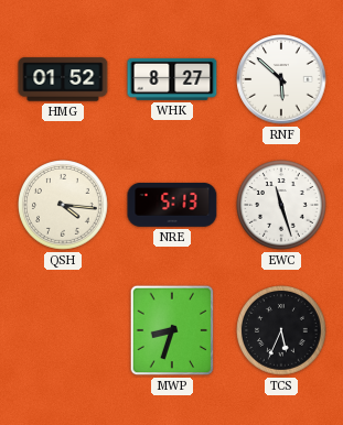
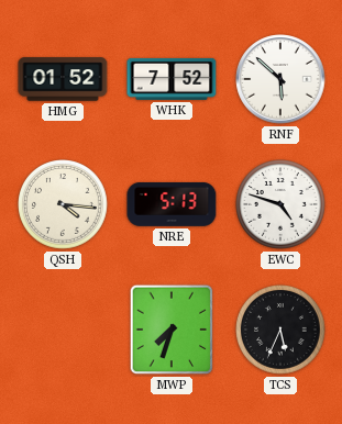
WHK: 8:27 -> 7:52 (172, 79)
EWC: 11:27 -> 4:48 (282, 205)
MWP: 8:33 -> 7:33 (172, 330)
